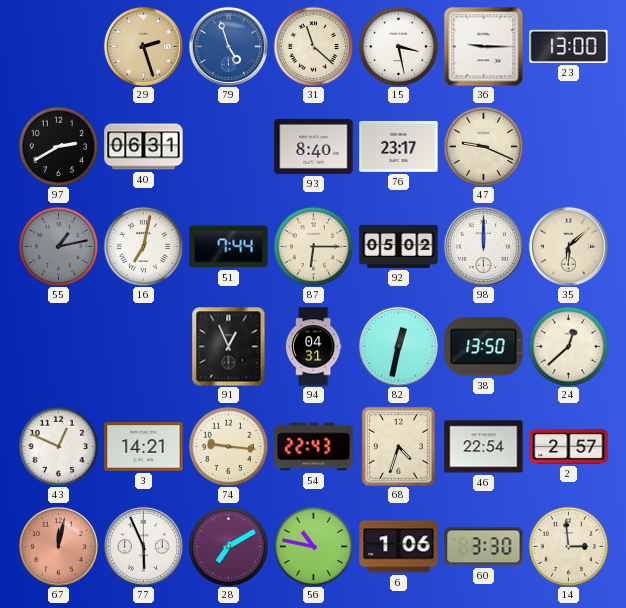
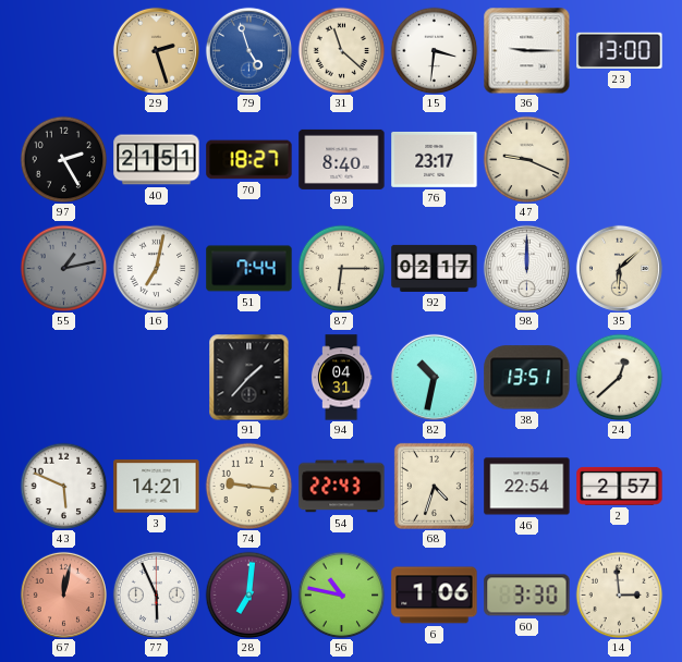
15: 3:28 -> 3:31 (434, 50)
97: 2:40 -> 2:25 (63, 159)
40: 06:31 -> 21:51 (157, 160)
70: none -> 18:27 (249, 160)
92: 05:02 -> 02:17 (435, 268)
91: 12:56 -> 1:37 (249, 377)
82: 12:32 -> 10:32 (434, 377)
38: 13:50 -> 13:51 (527, 378)
43: 12:49 -> 5:49 (63, 486)
28: 7:10 -> 7:01 (248, 594)
